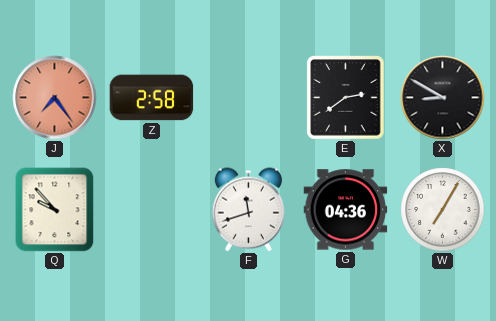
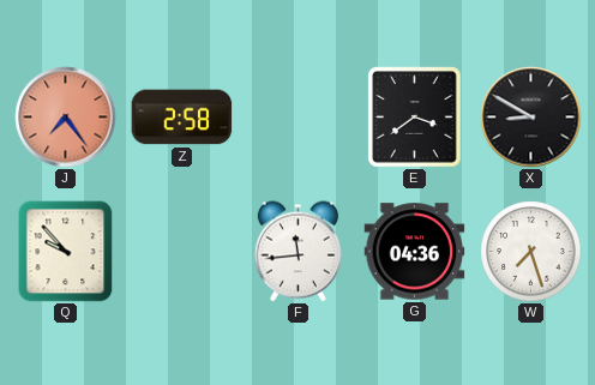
E: 2:39 -> 3:39 (415, 118)
F: 11:42 -> 11:44 (297, 252)
W: 7:05 -> 7:27 (531, 252)
